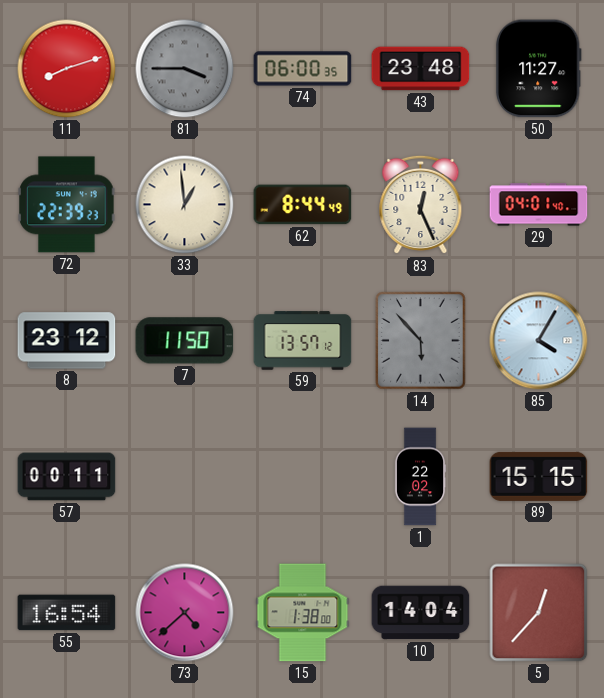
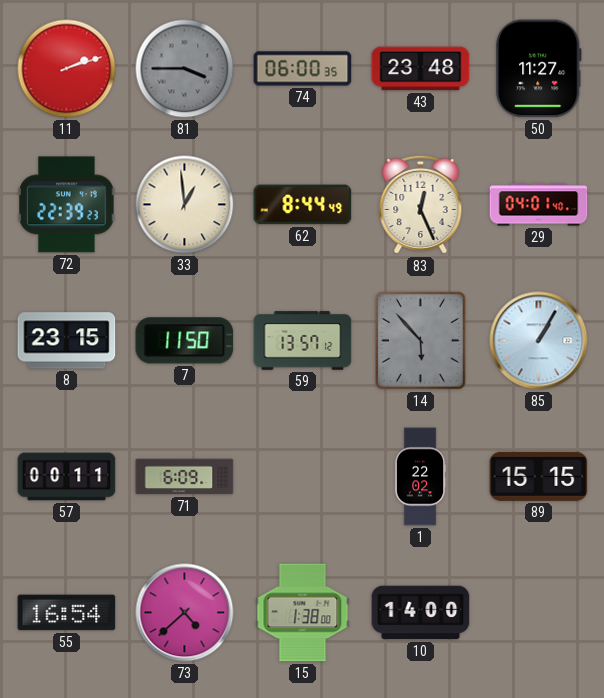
11: 8:12 -> 2:12 (67, 69)
8: 23:12 -> 23:15 (67, 341)
85: 4:05 -> 1:05 (539, 341)
71: none -> 6:09 (185, 477)
10: 14:04 -> 14:00 (421, 613)
5: 12:37 -> none (539, 613)
